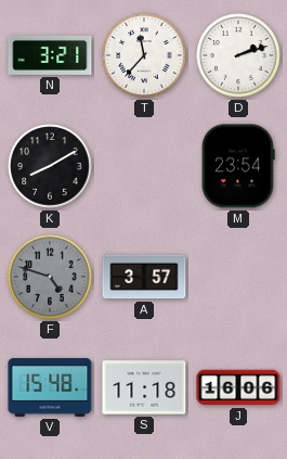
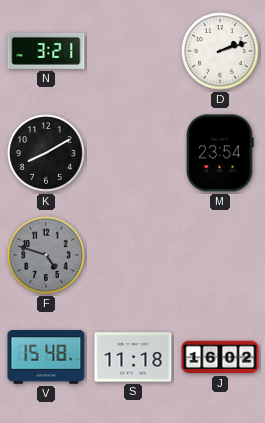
T: 11:37 -> none (144, 55)
A: 3:57 -> none (144, 277)
J: 16:06 -> 16:02 (220, 357)
